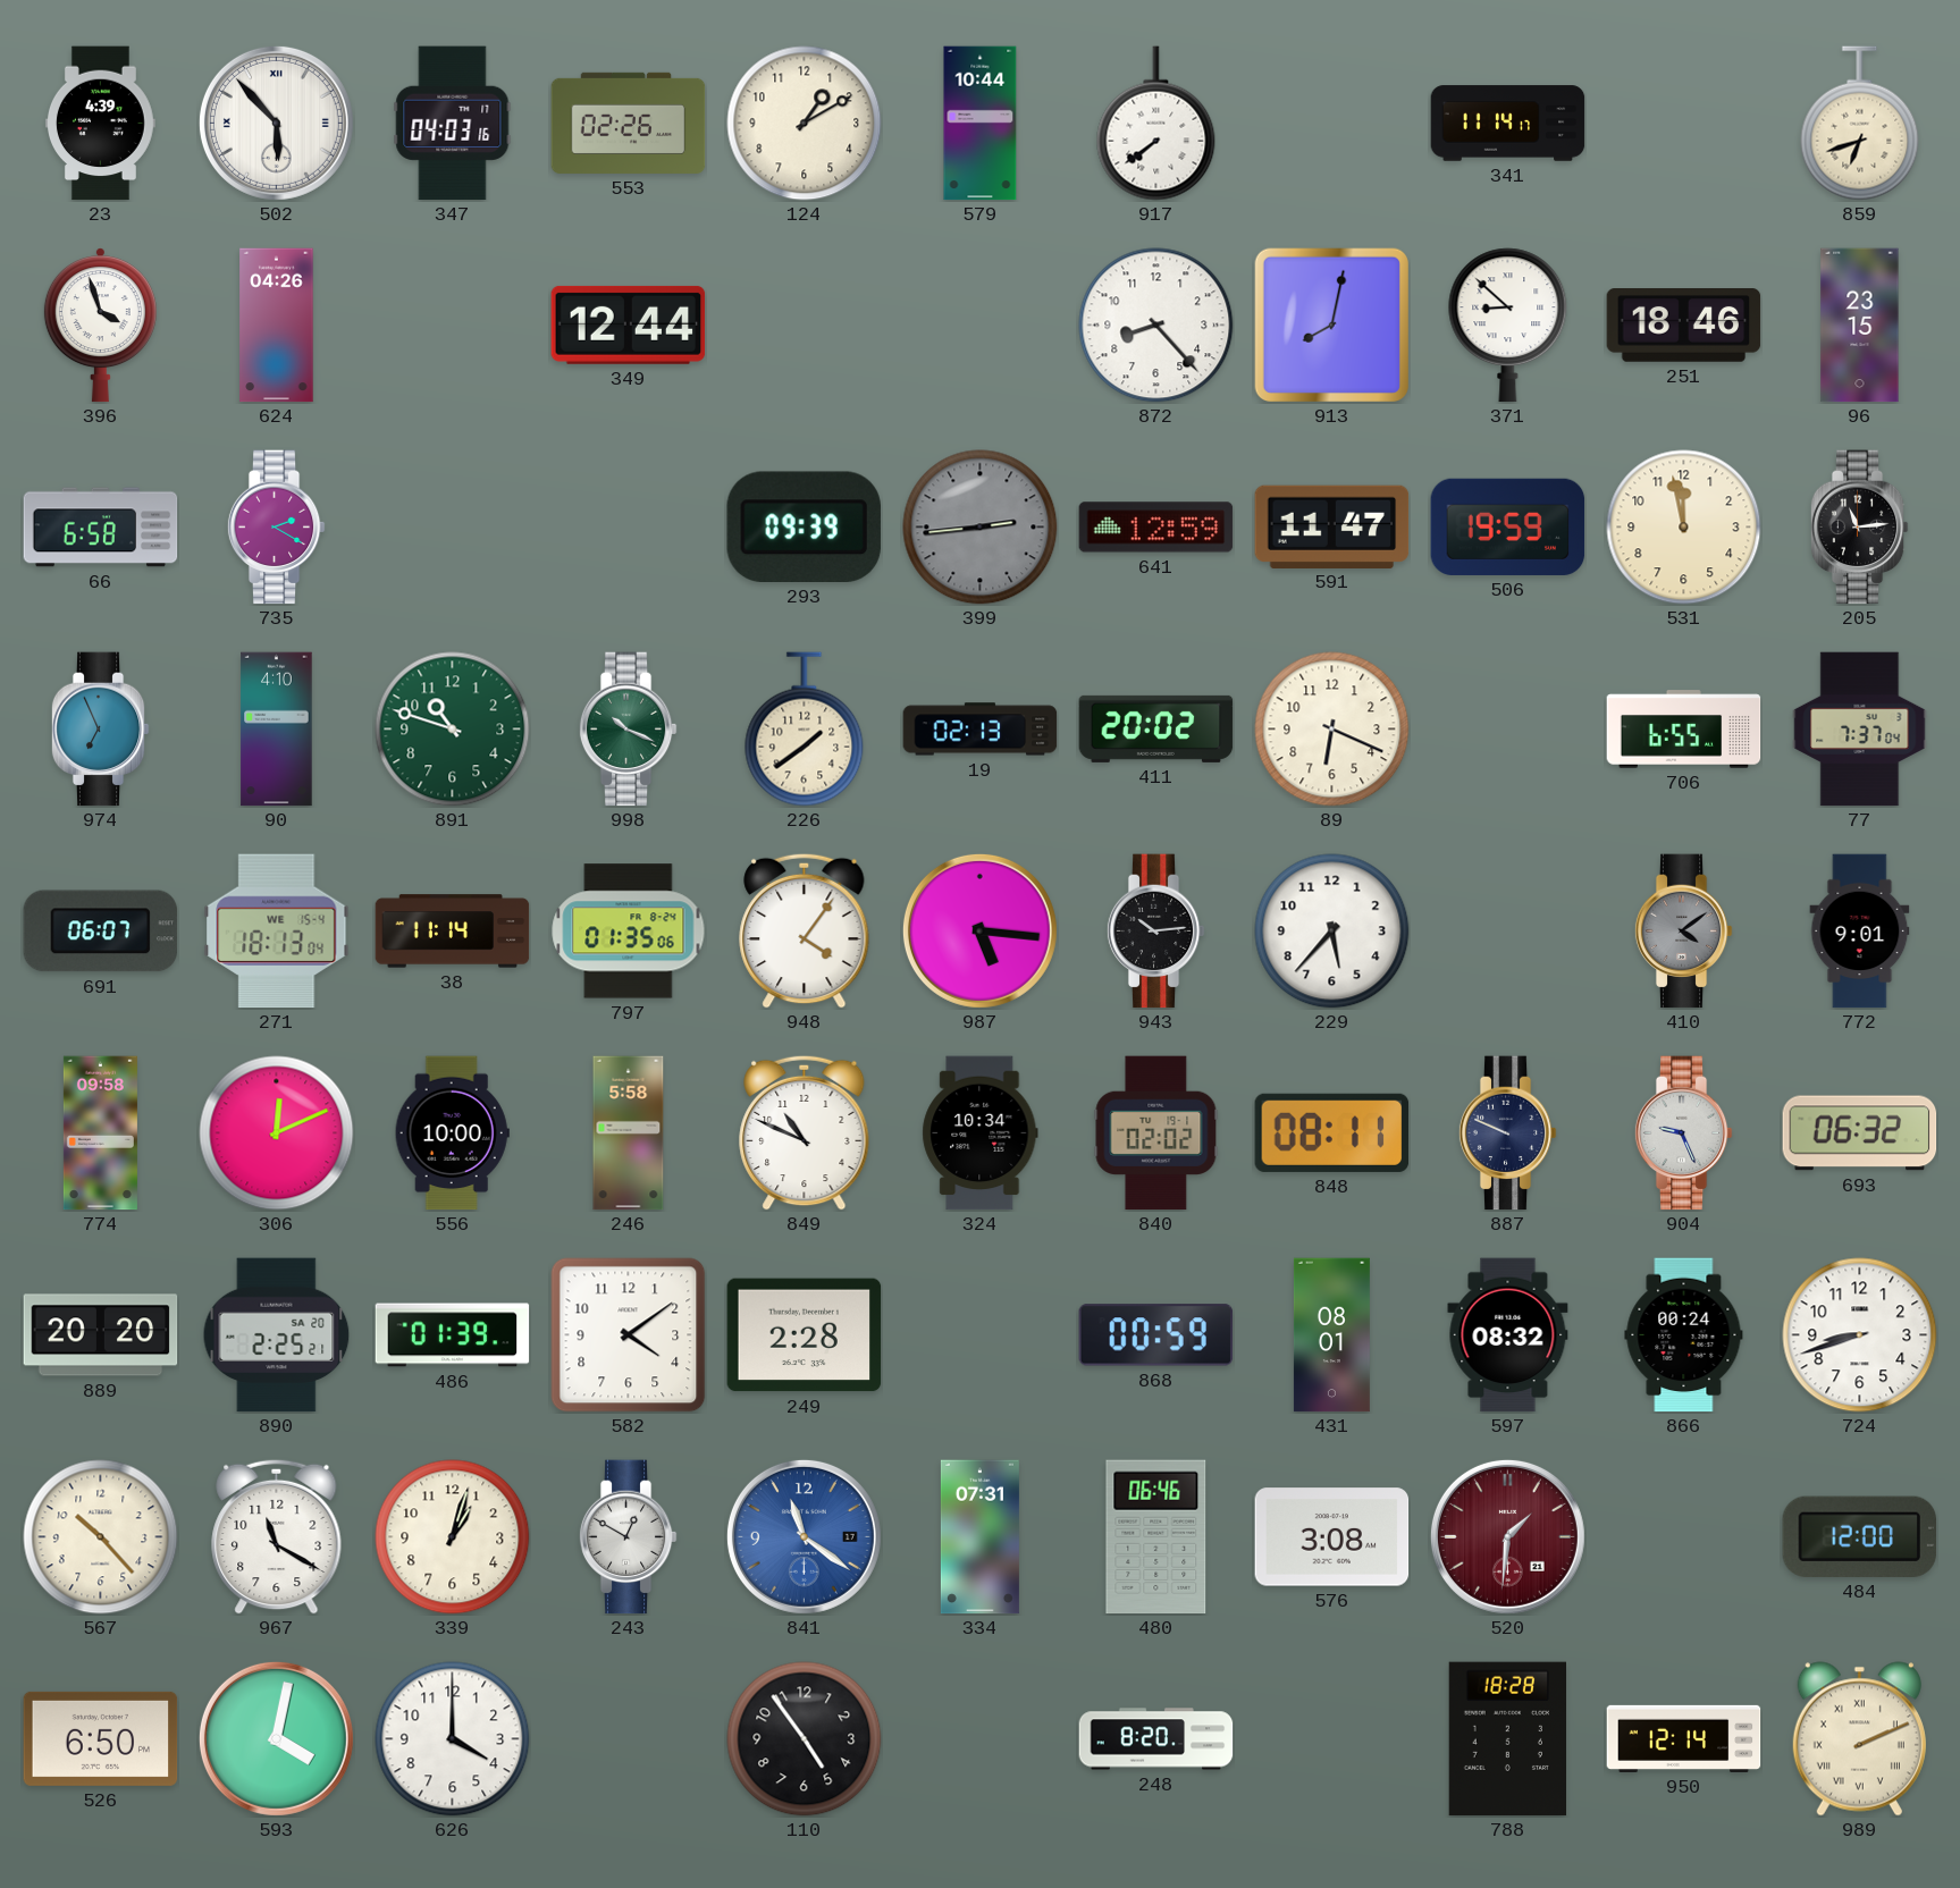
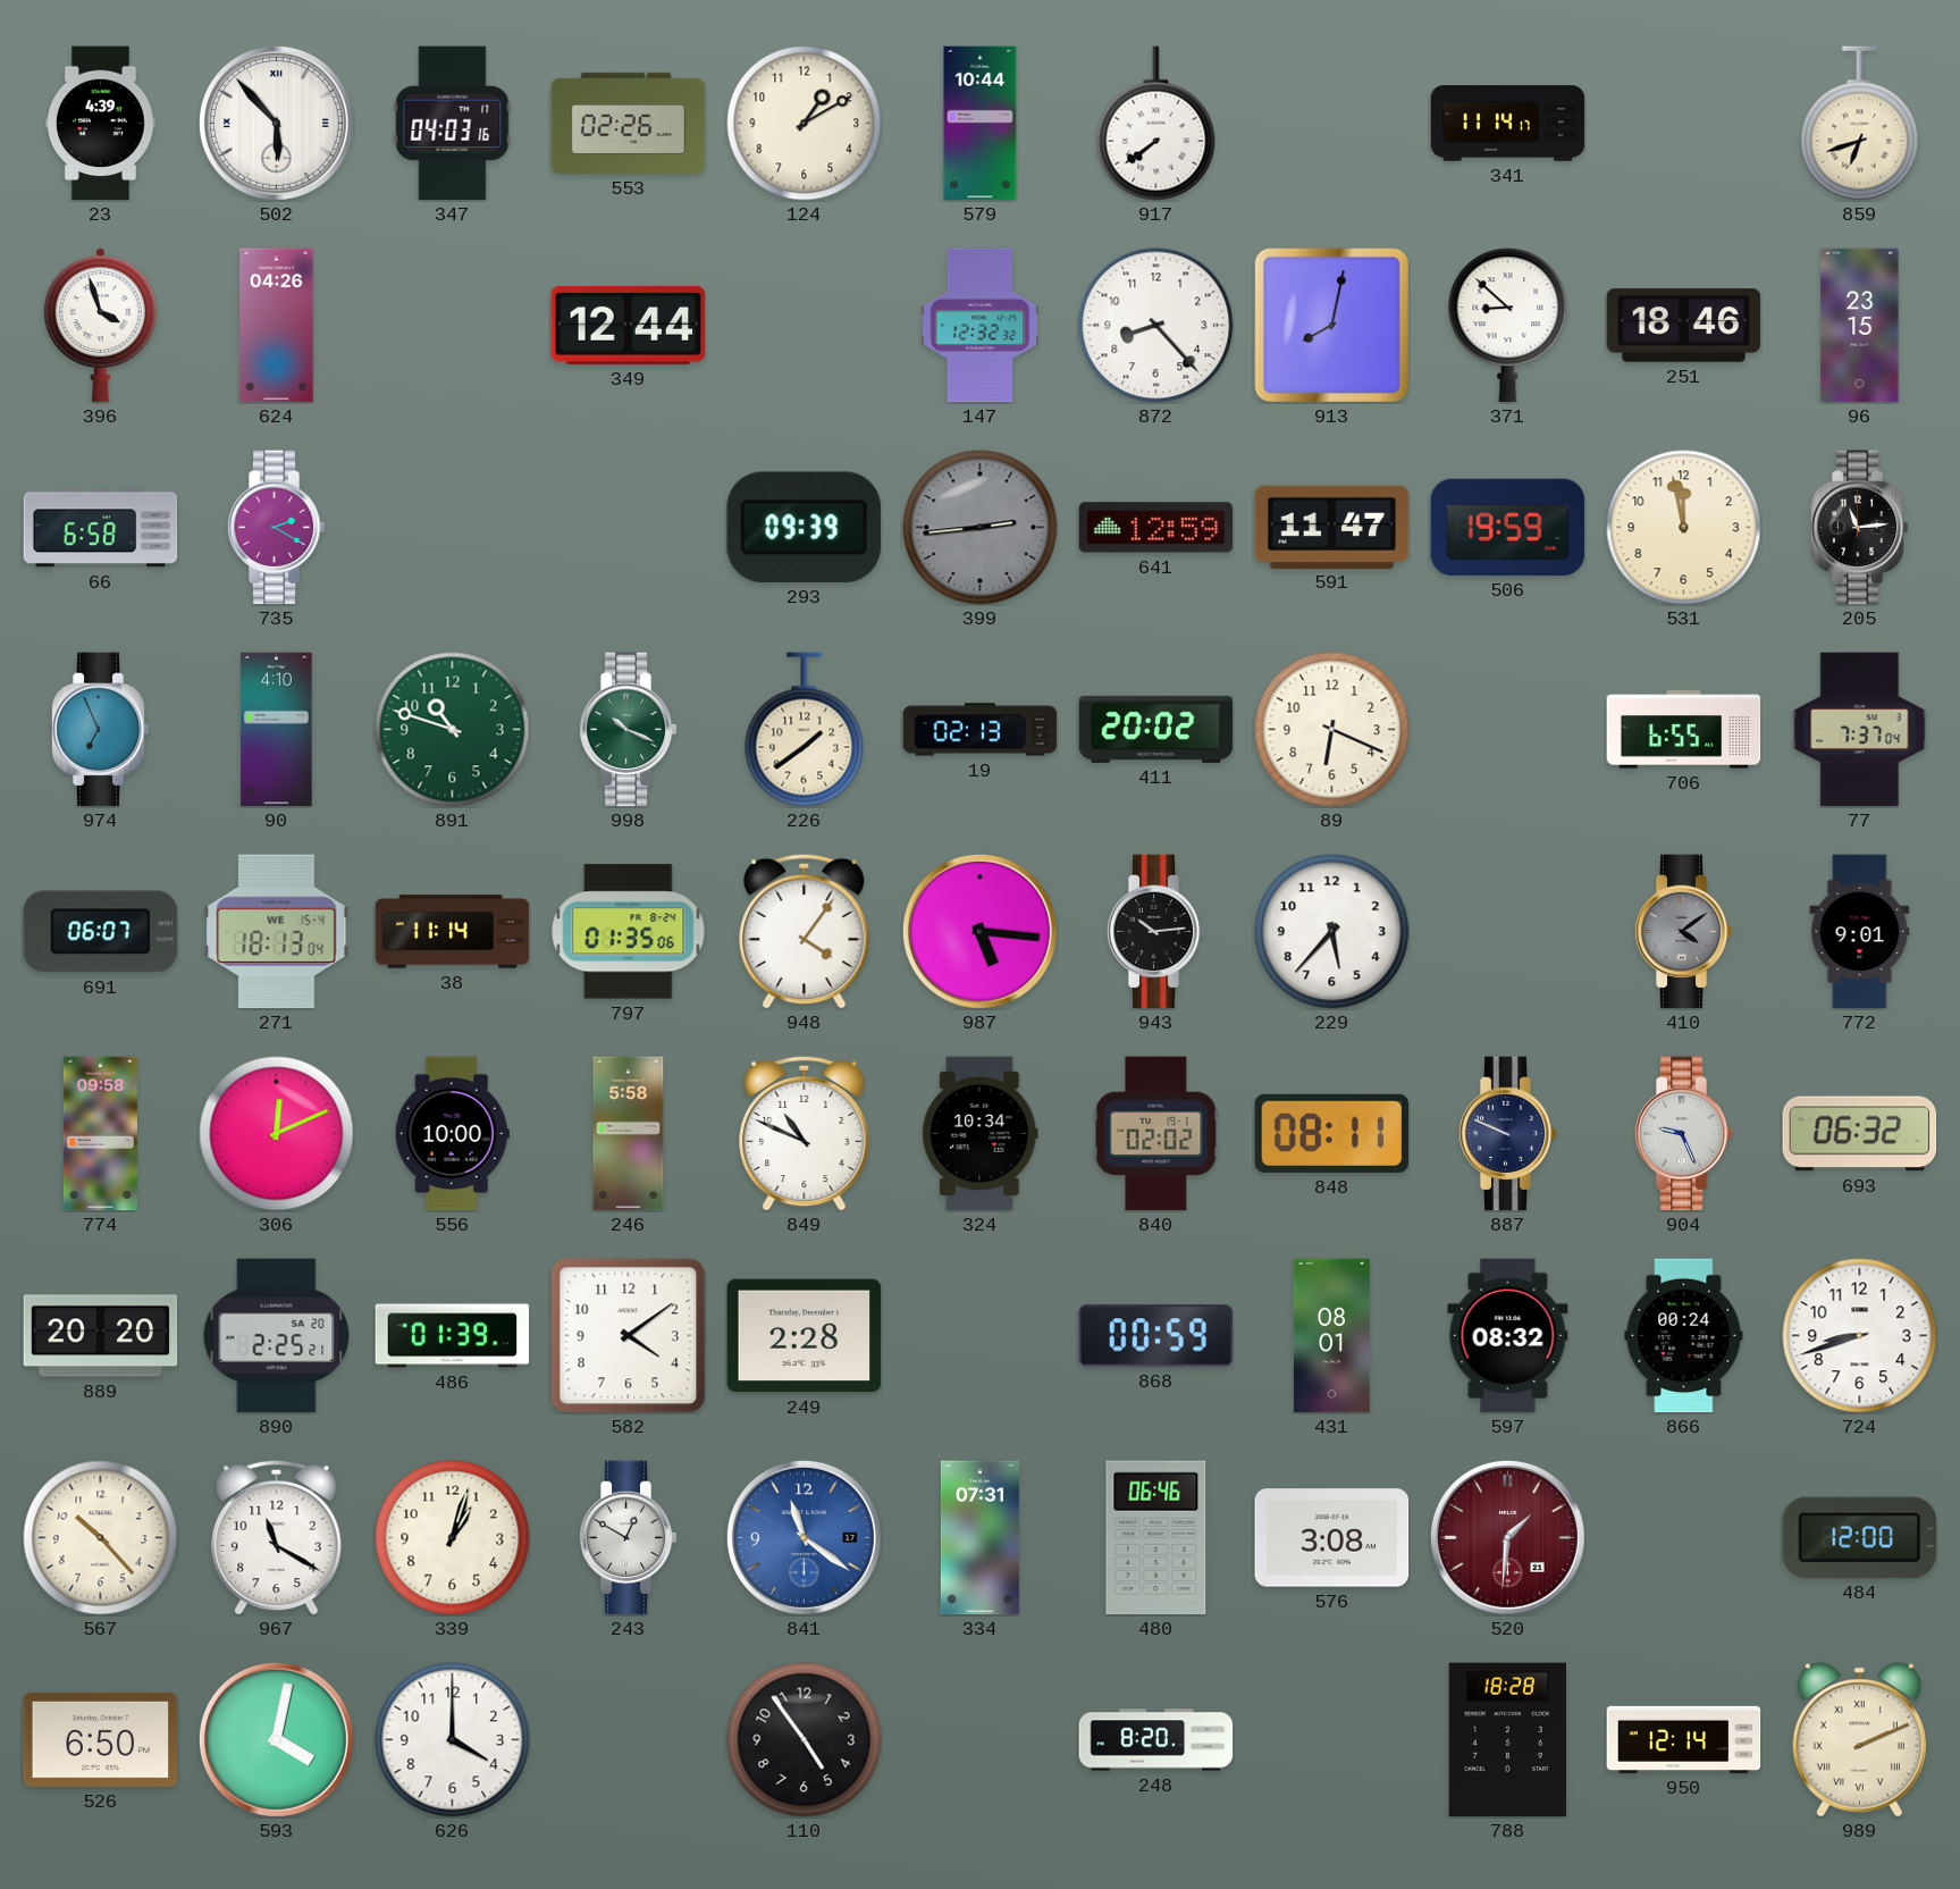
147: none -> 12:32 (981, 326)
